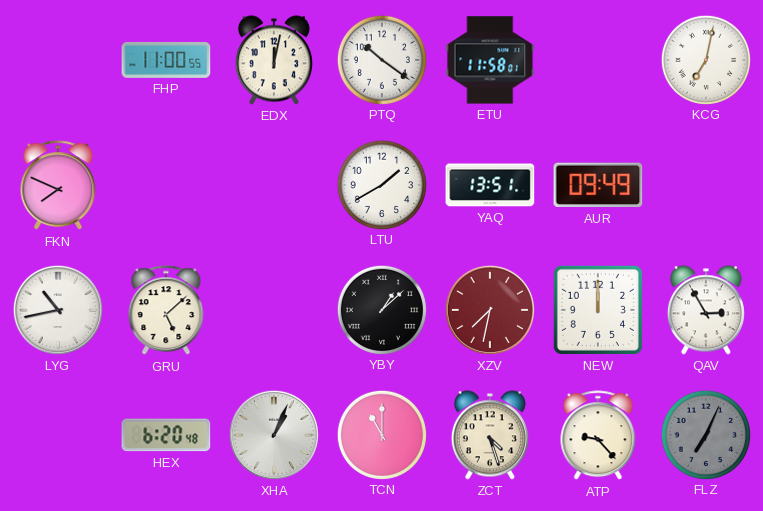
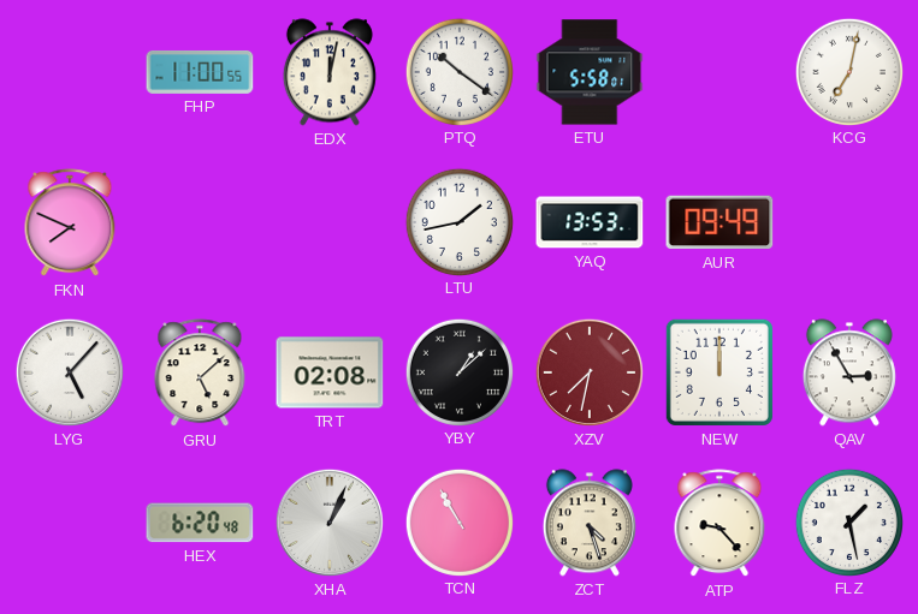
ETU: 11:58 -> 5:58 (590, 72)
LTU: 1:40 -> 1:43 (458, 221)
YAQ: 13:51 -> 13:53 (590, 222)
LYG: 10:43 -> 5:07 (70, 372)
TRT: none -> 02:08 (330, 372)
TCN: 11:00 -> 10:55 (458, 521)
FLZ: 7:04 -> 1:28 (848, 521)
FLZ dial: grey -> white (848, 521)
